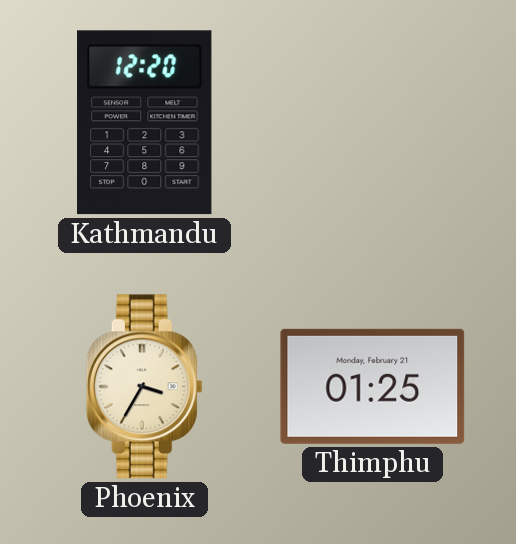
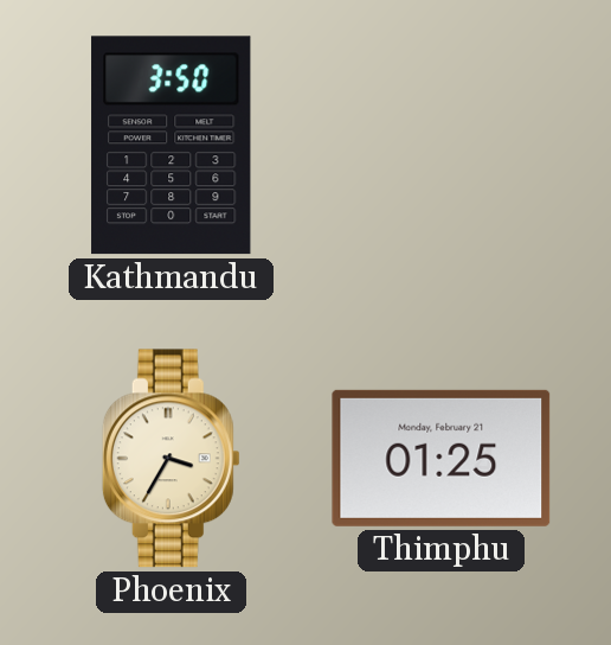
Kathmandu: 12:20 -> 3:50 (172, 146)
